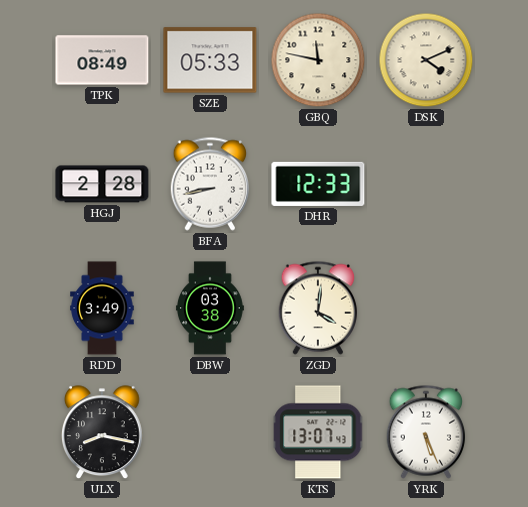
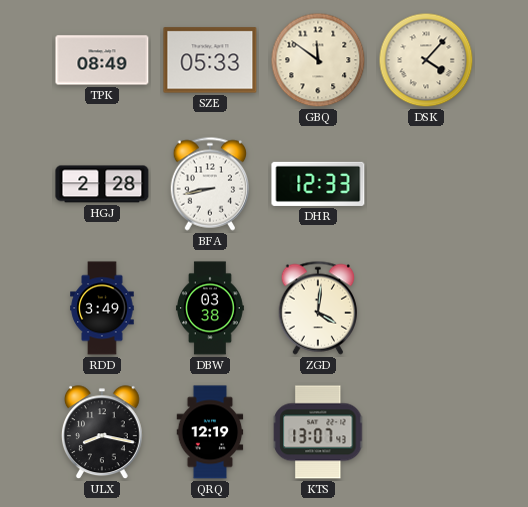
GBQ: 11:47 -> 11:51 (318, 60)
DSK: 4:11 -> 4:07 (426, 60)
QRQ: none -> 12:19 (210, 432)
YRK: 5:26 -> none (425, 432)
